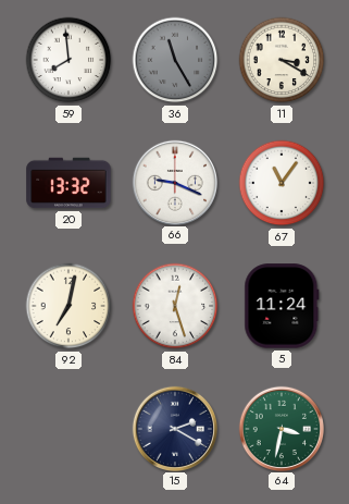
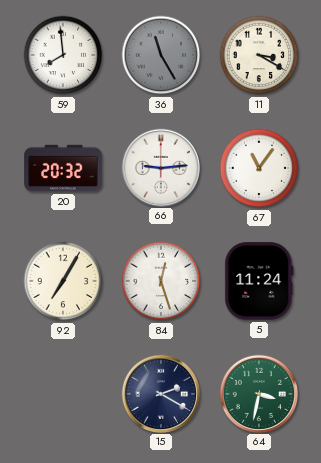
20: 13:32 -> 20:32 (63, 168)
66: 9:19 -> 9:14 (160, 167)
92: 7:02 -> 7:05 (63, 281)
